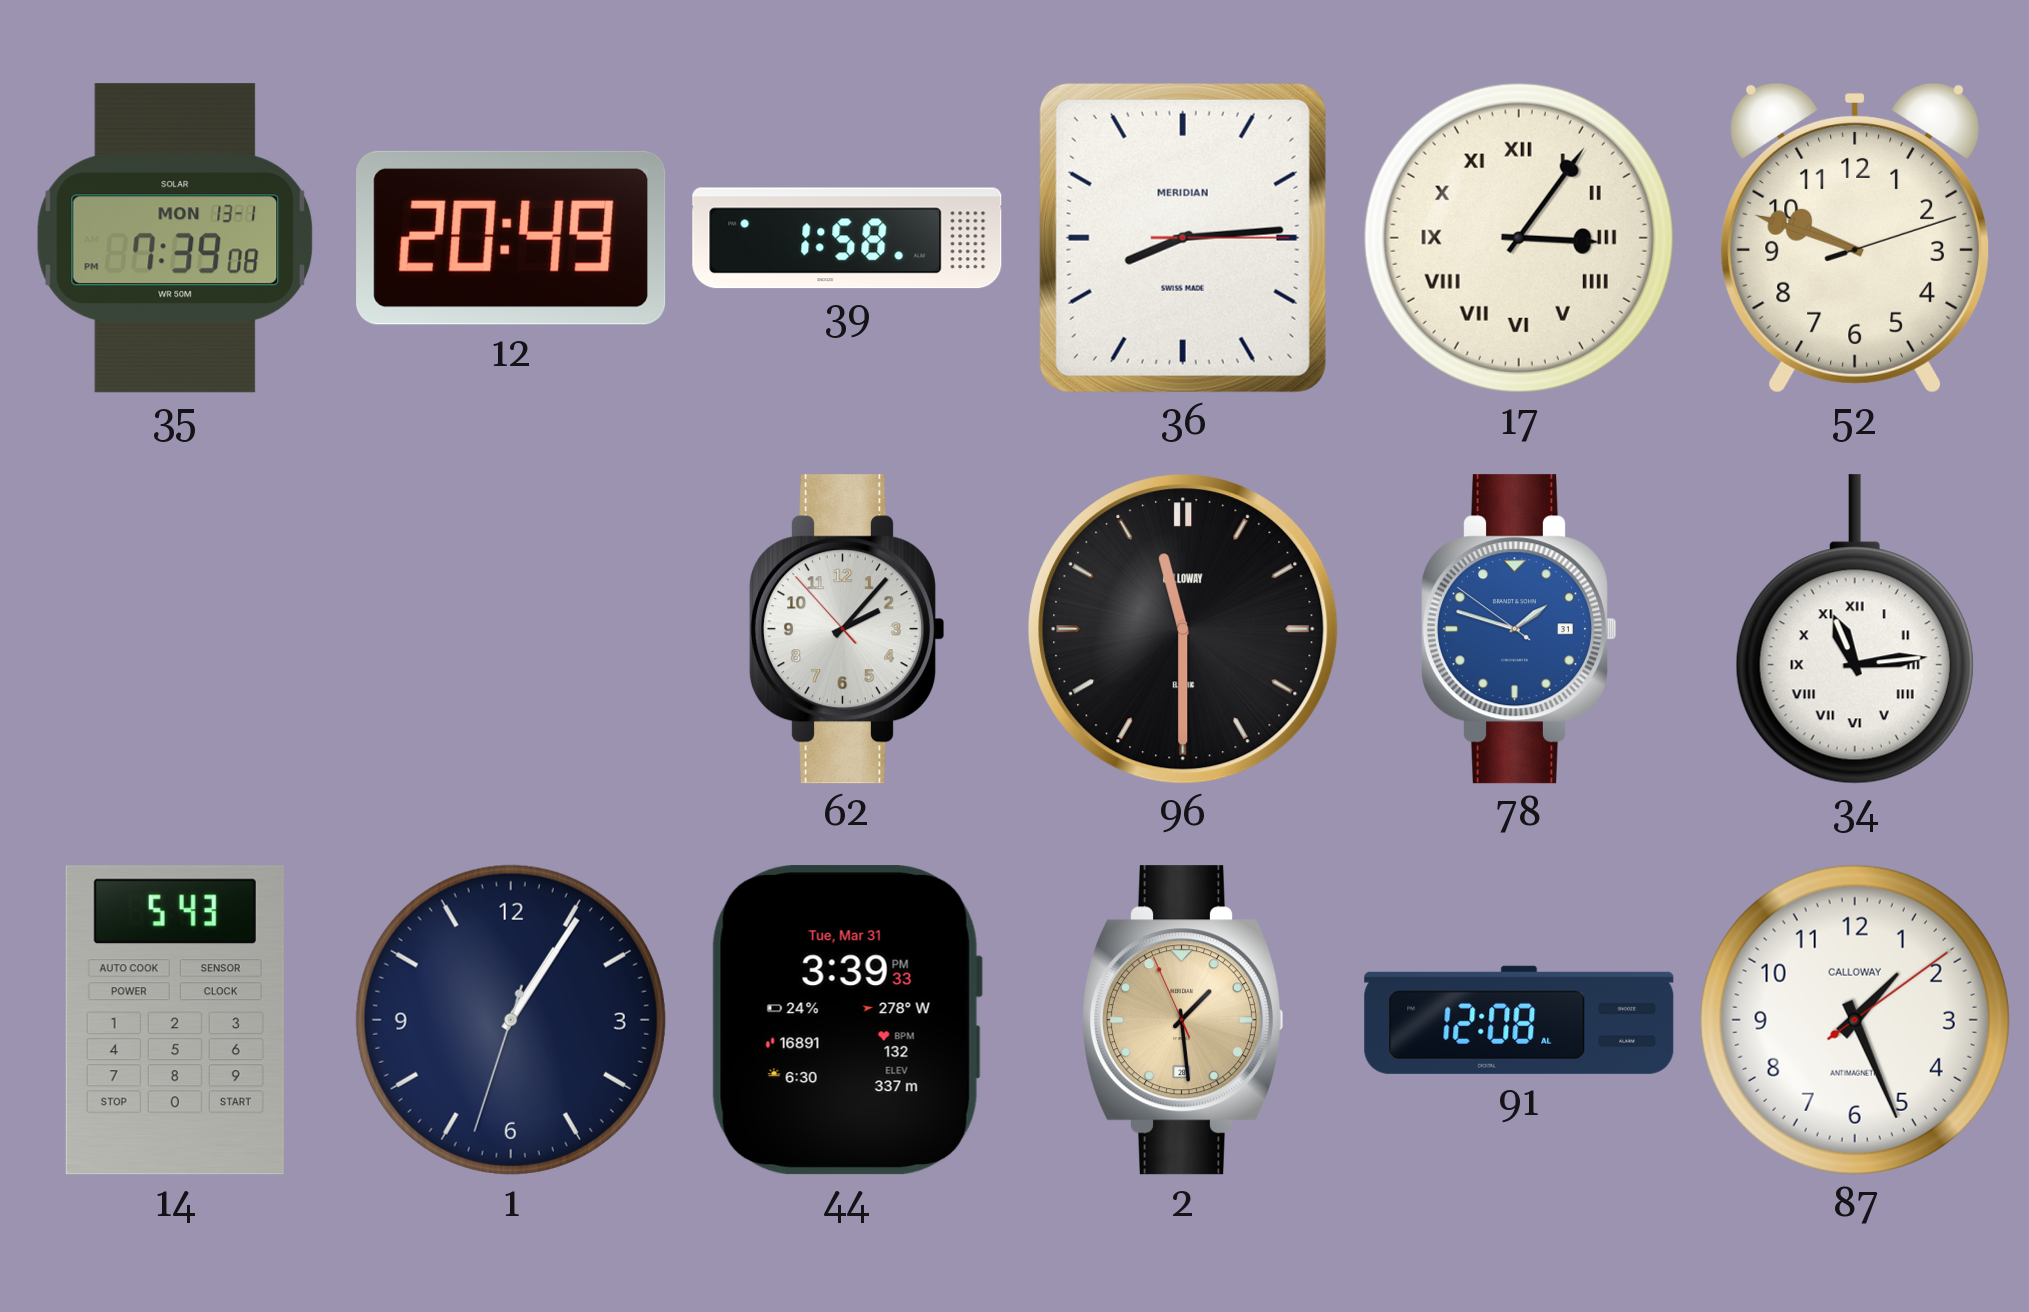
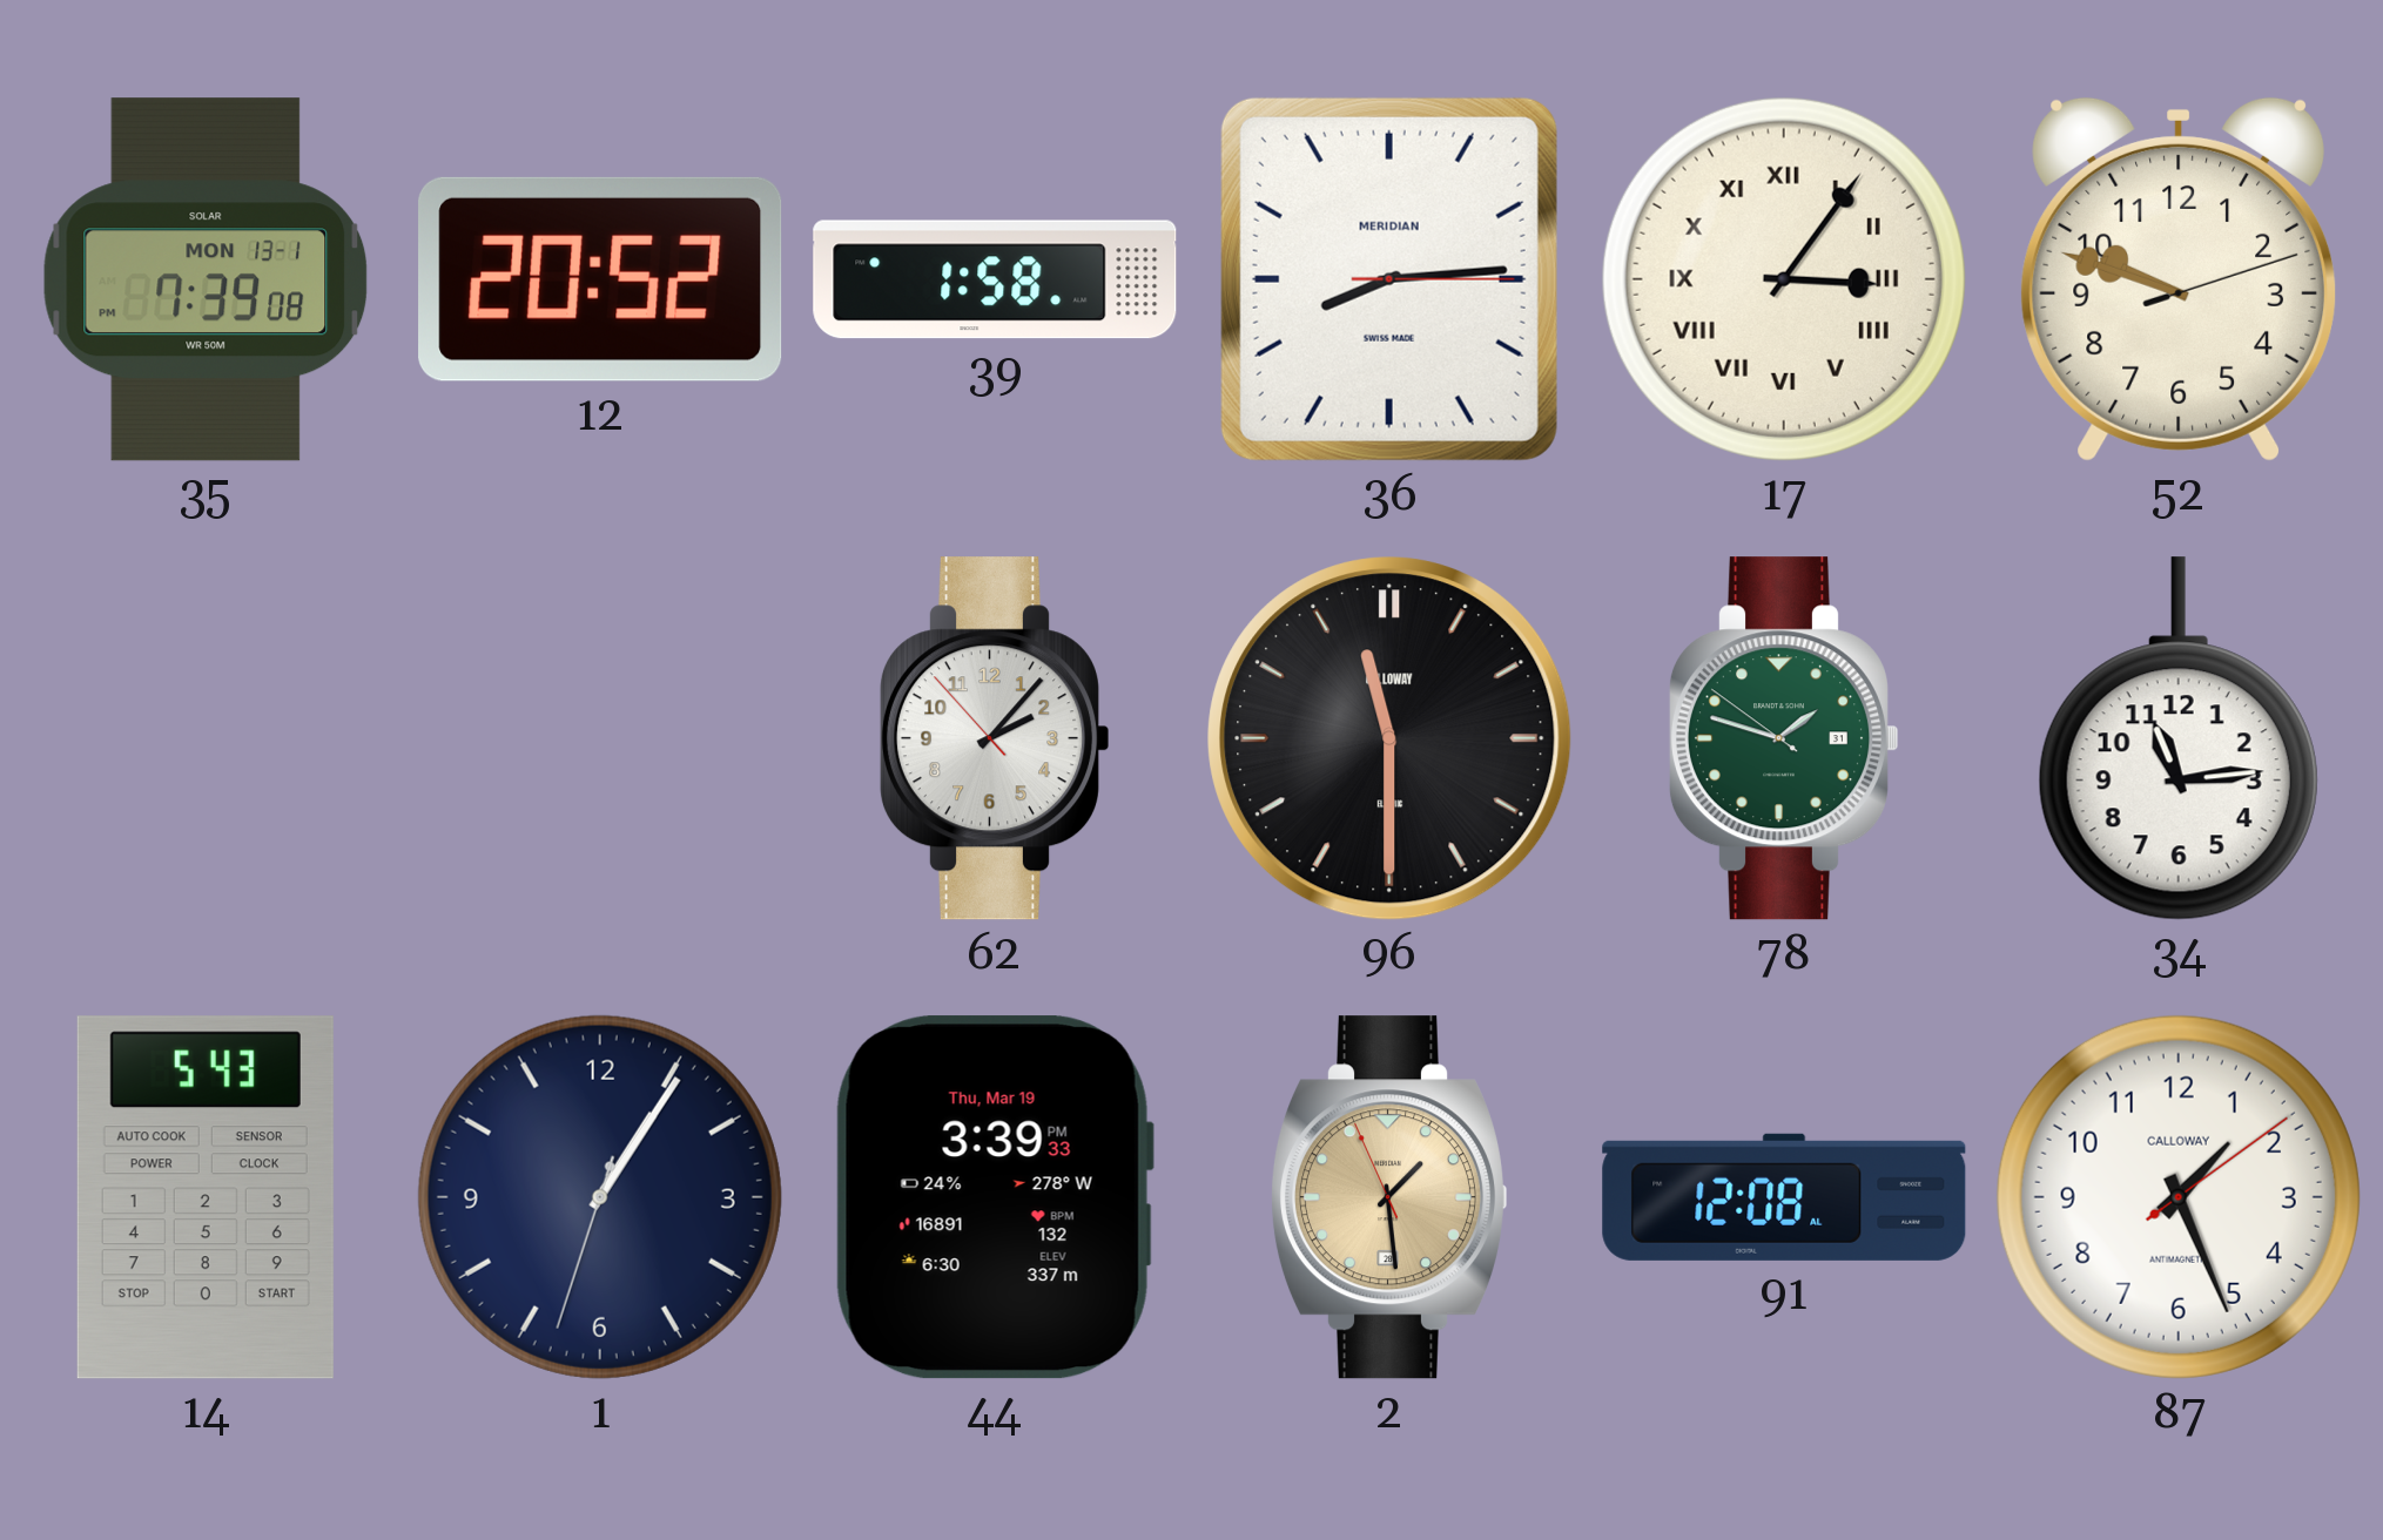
12: 20:49 -> 20:52 (600, 279)
78 dial: blue -> green (1783, 738)
34 numerals: Roman -> Arabic (2179, 738)
44 date: Tue, Mar 31 -> Thu, Mar 19 (995, 1197)
